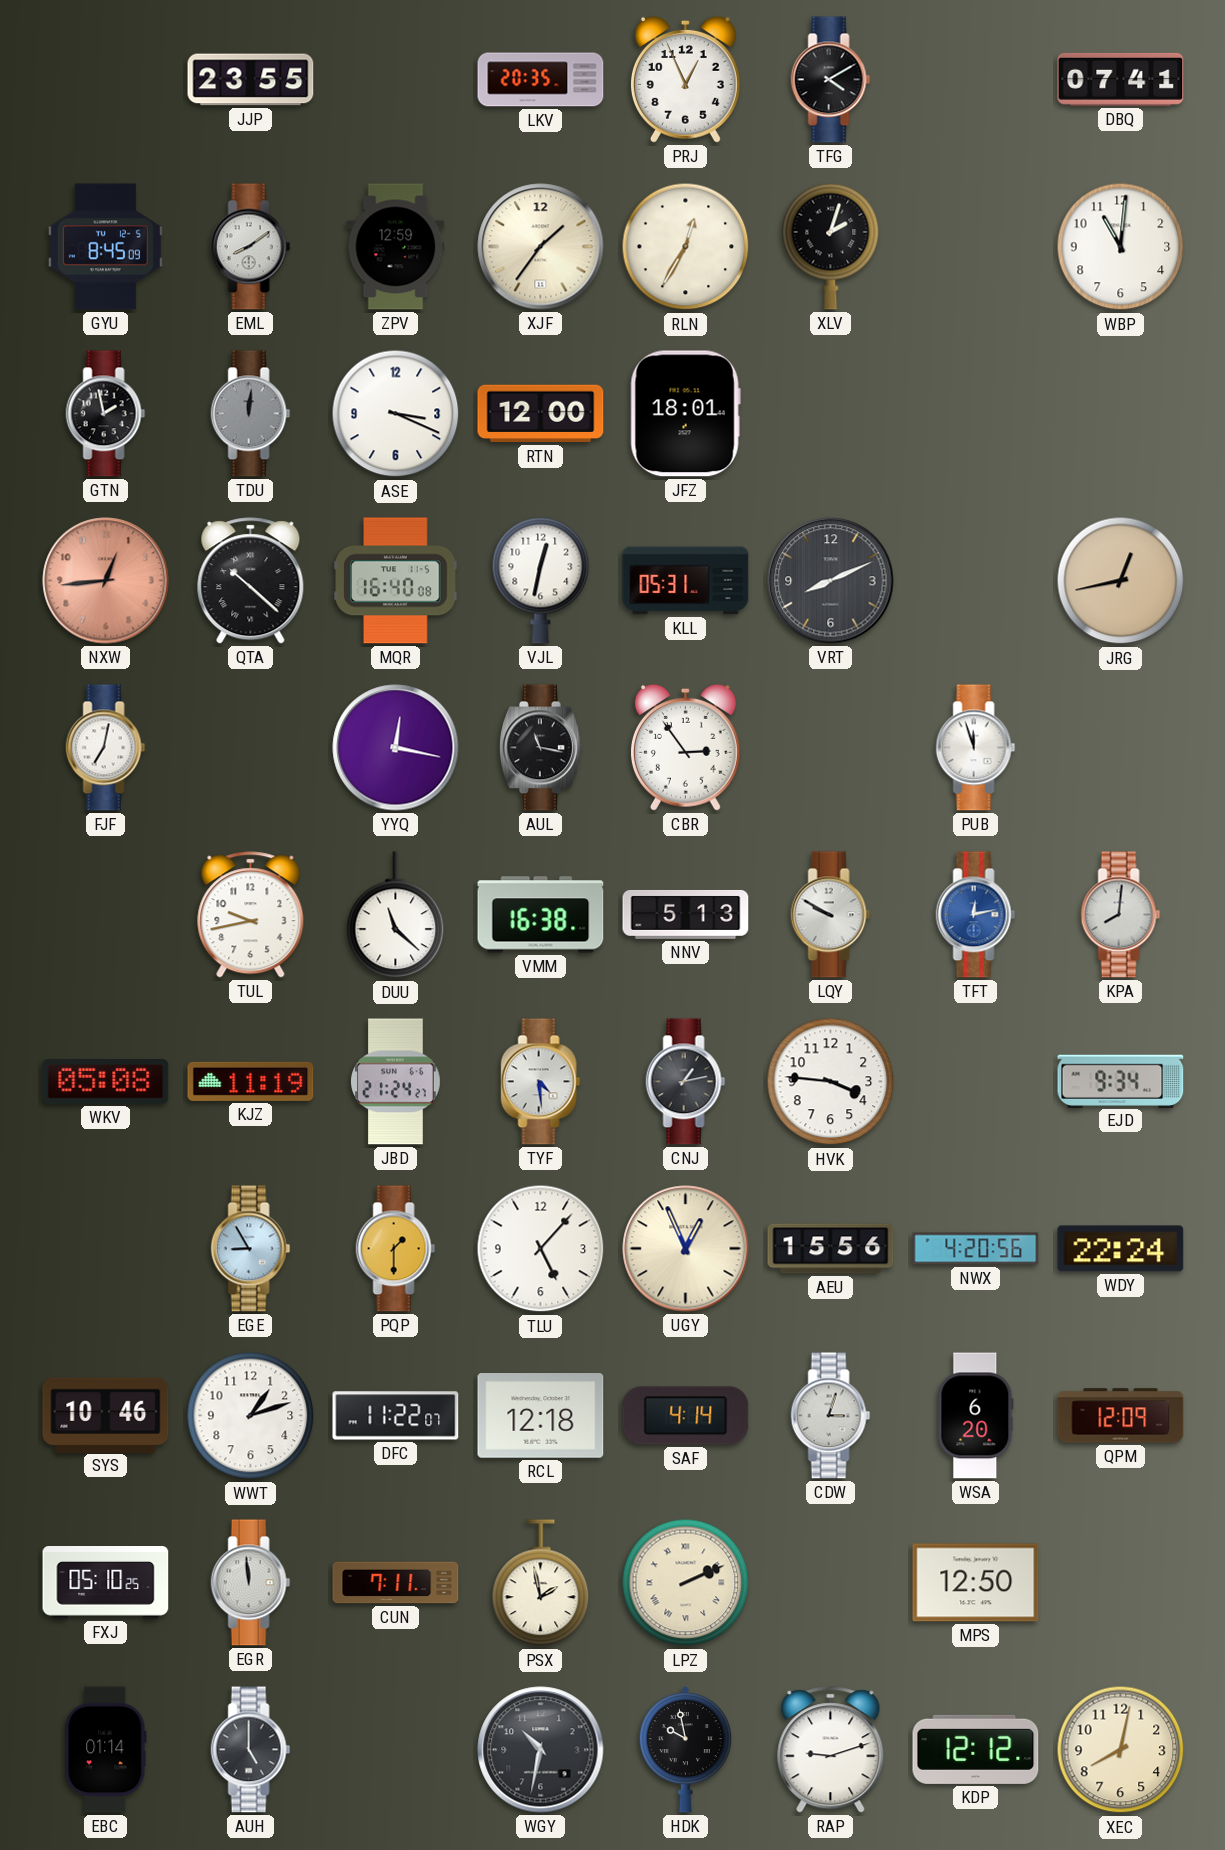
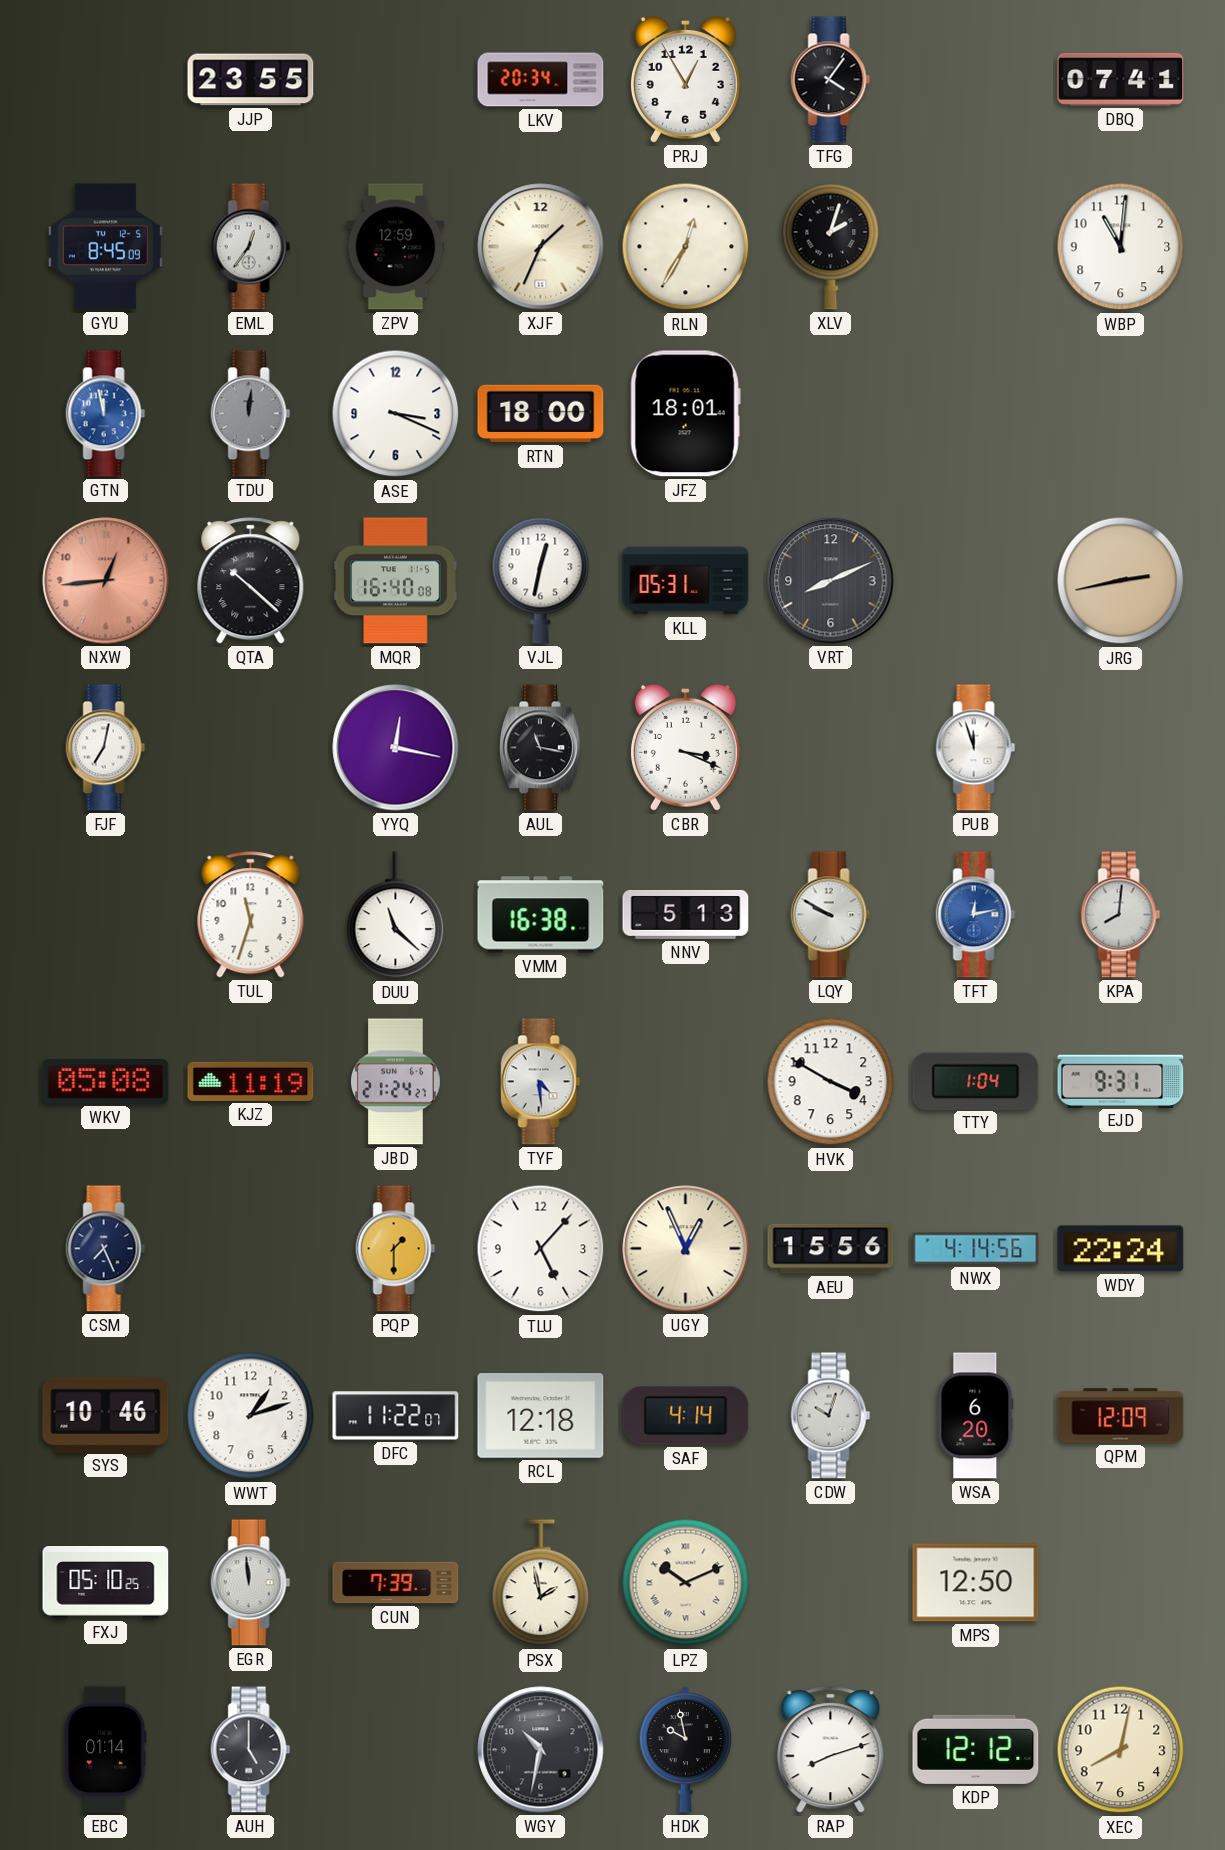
LKV: 20:35 -> 20:34 (541, 80)
PRJ: 12:56 -> 12:55 (685, 79)
TFG: 4:10 -> 4:06 (831, 80)
EML: 8:09 -> 12:36 (251, 247)
XJF: 1:36 -> 1:34 (541, 247)
GTN: 1:58 -> 11:58 (106, 414)
GTN dial: black -> blue (106, 414)
RTN: 12:00 -> 18:00 (541, 414)
JRG: 12:43 -> 2:43 (1121, 581)
CBR: 2:54 -> 3:19 (685, 747)
TUL: 9:43 -> 11:33 (251, 915)
CNJ: 1:13 -> none (686, 1082)
HVK: 3:46 -> 3:50 (831, 1082)
TTY: none -> 1:04 (976, 1081)
EJD: 9:34 -> 9:31 (1121, 1081)
CSM: none -> 7:26 (106, 1249)
EGE: 8:55 -> none (251, 1249)
NWX: 4:20 -> 4:14 (976, 1249)
CDW: 3:03 -> 10:03 (831, 1416)
CUN: 7:11 -> 7:39 (396, 1583)
LPZ: 2:11 -> 10:11 (686, 1583)
RAP: 9:12 -> 8:12 (831, 1750)
